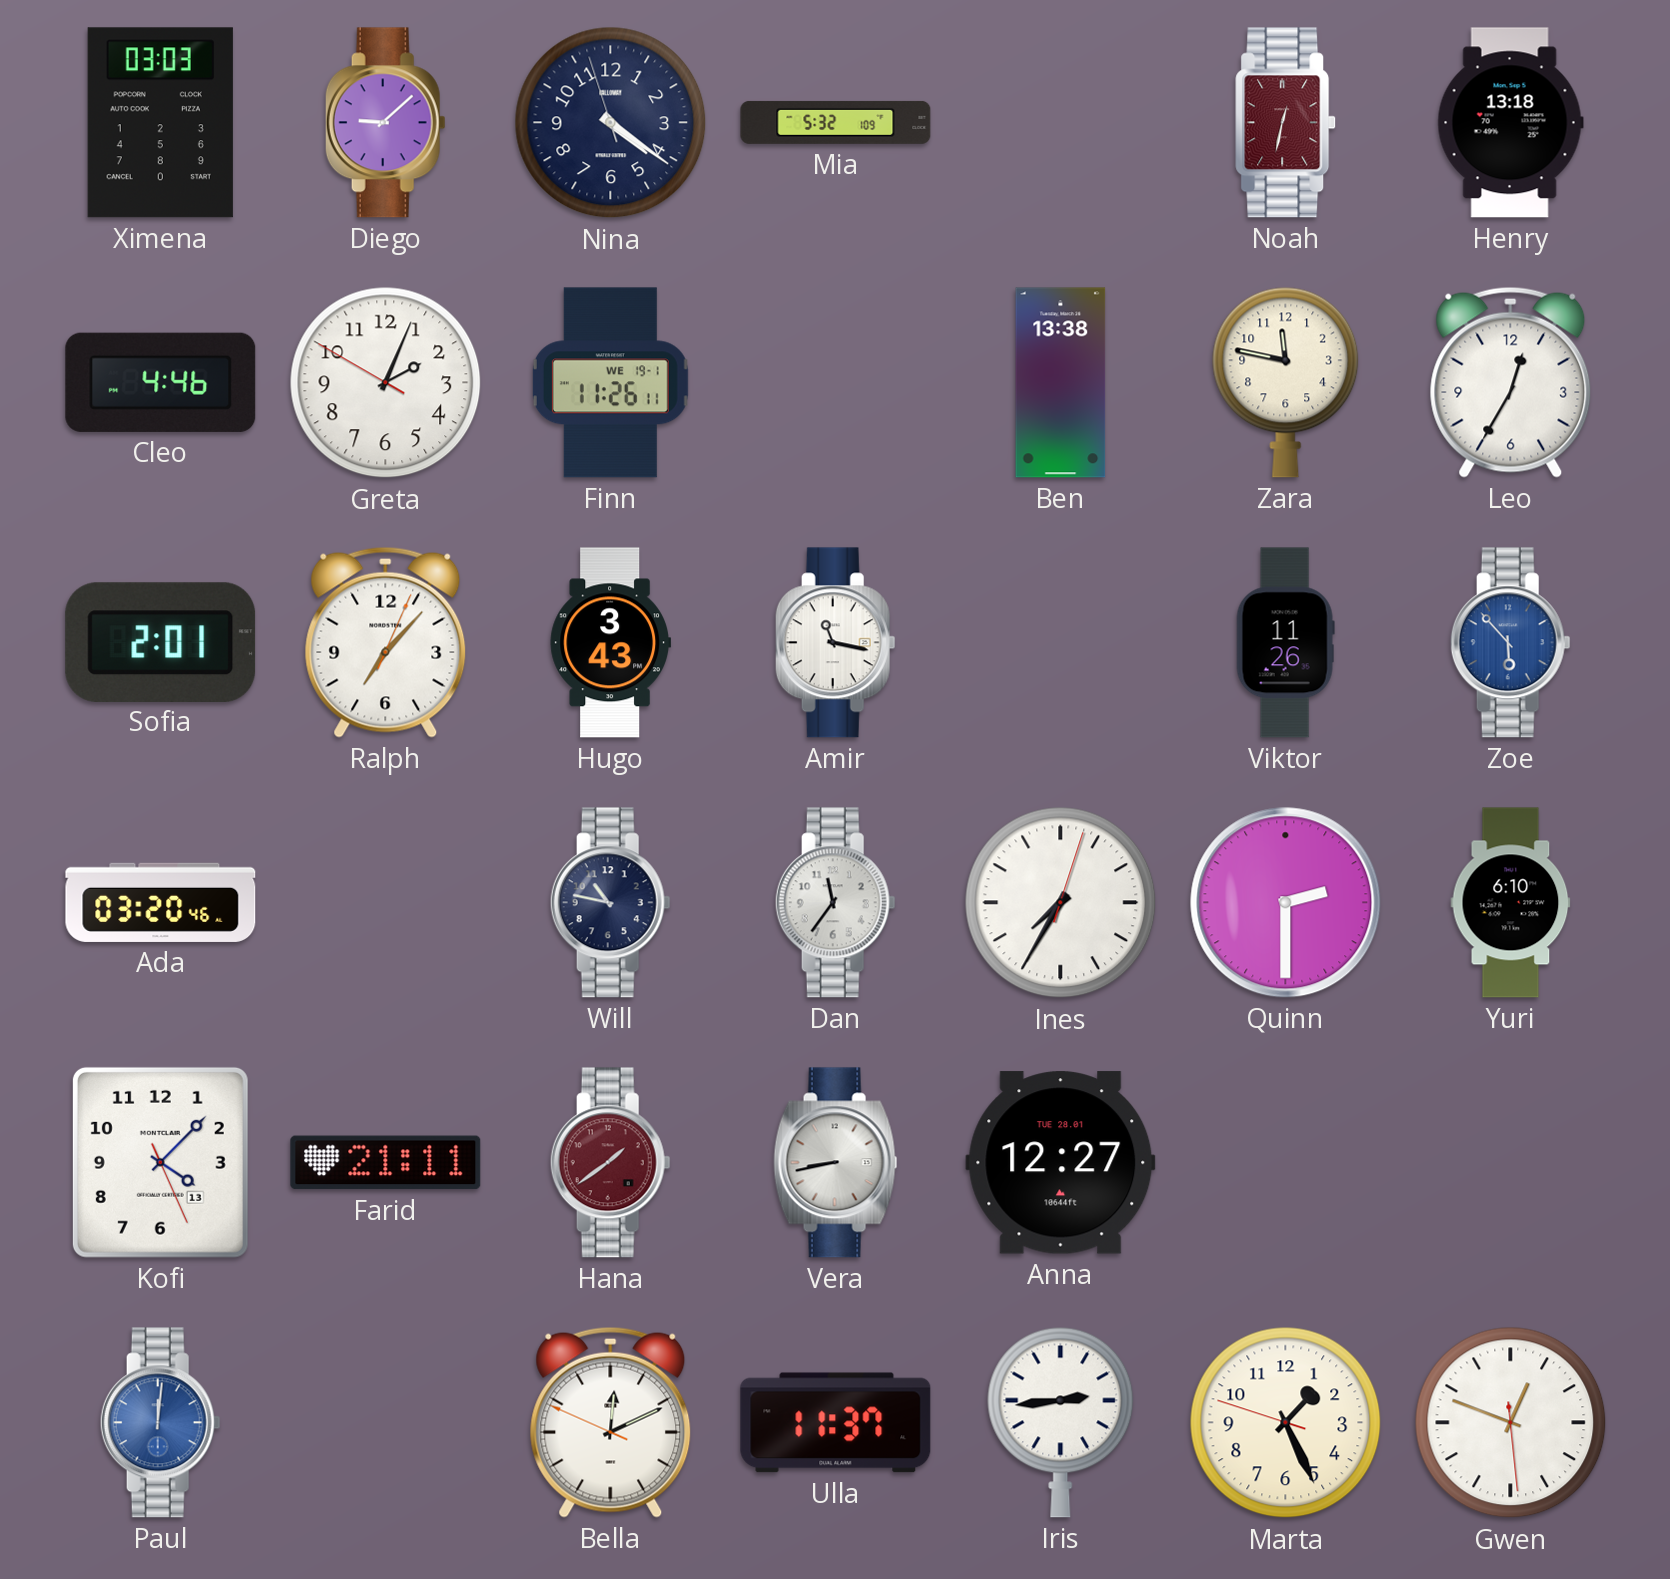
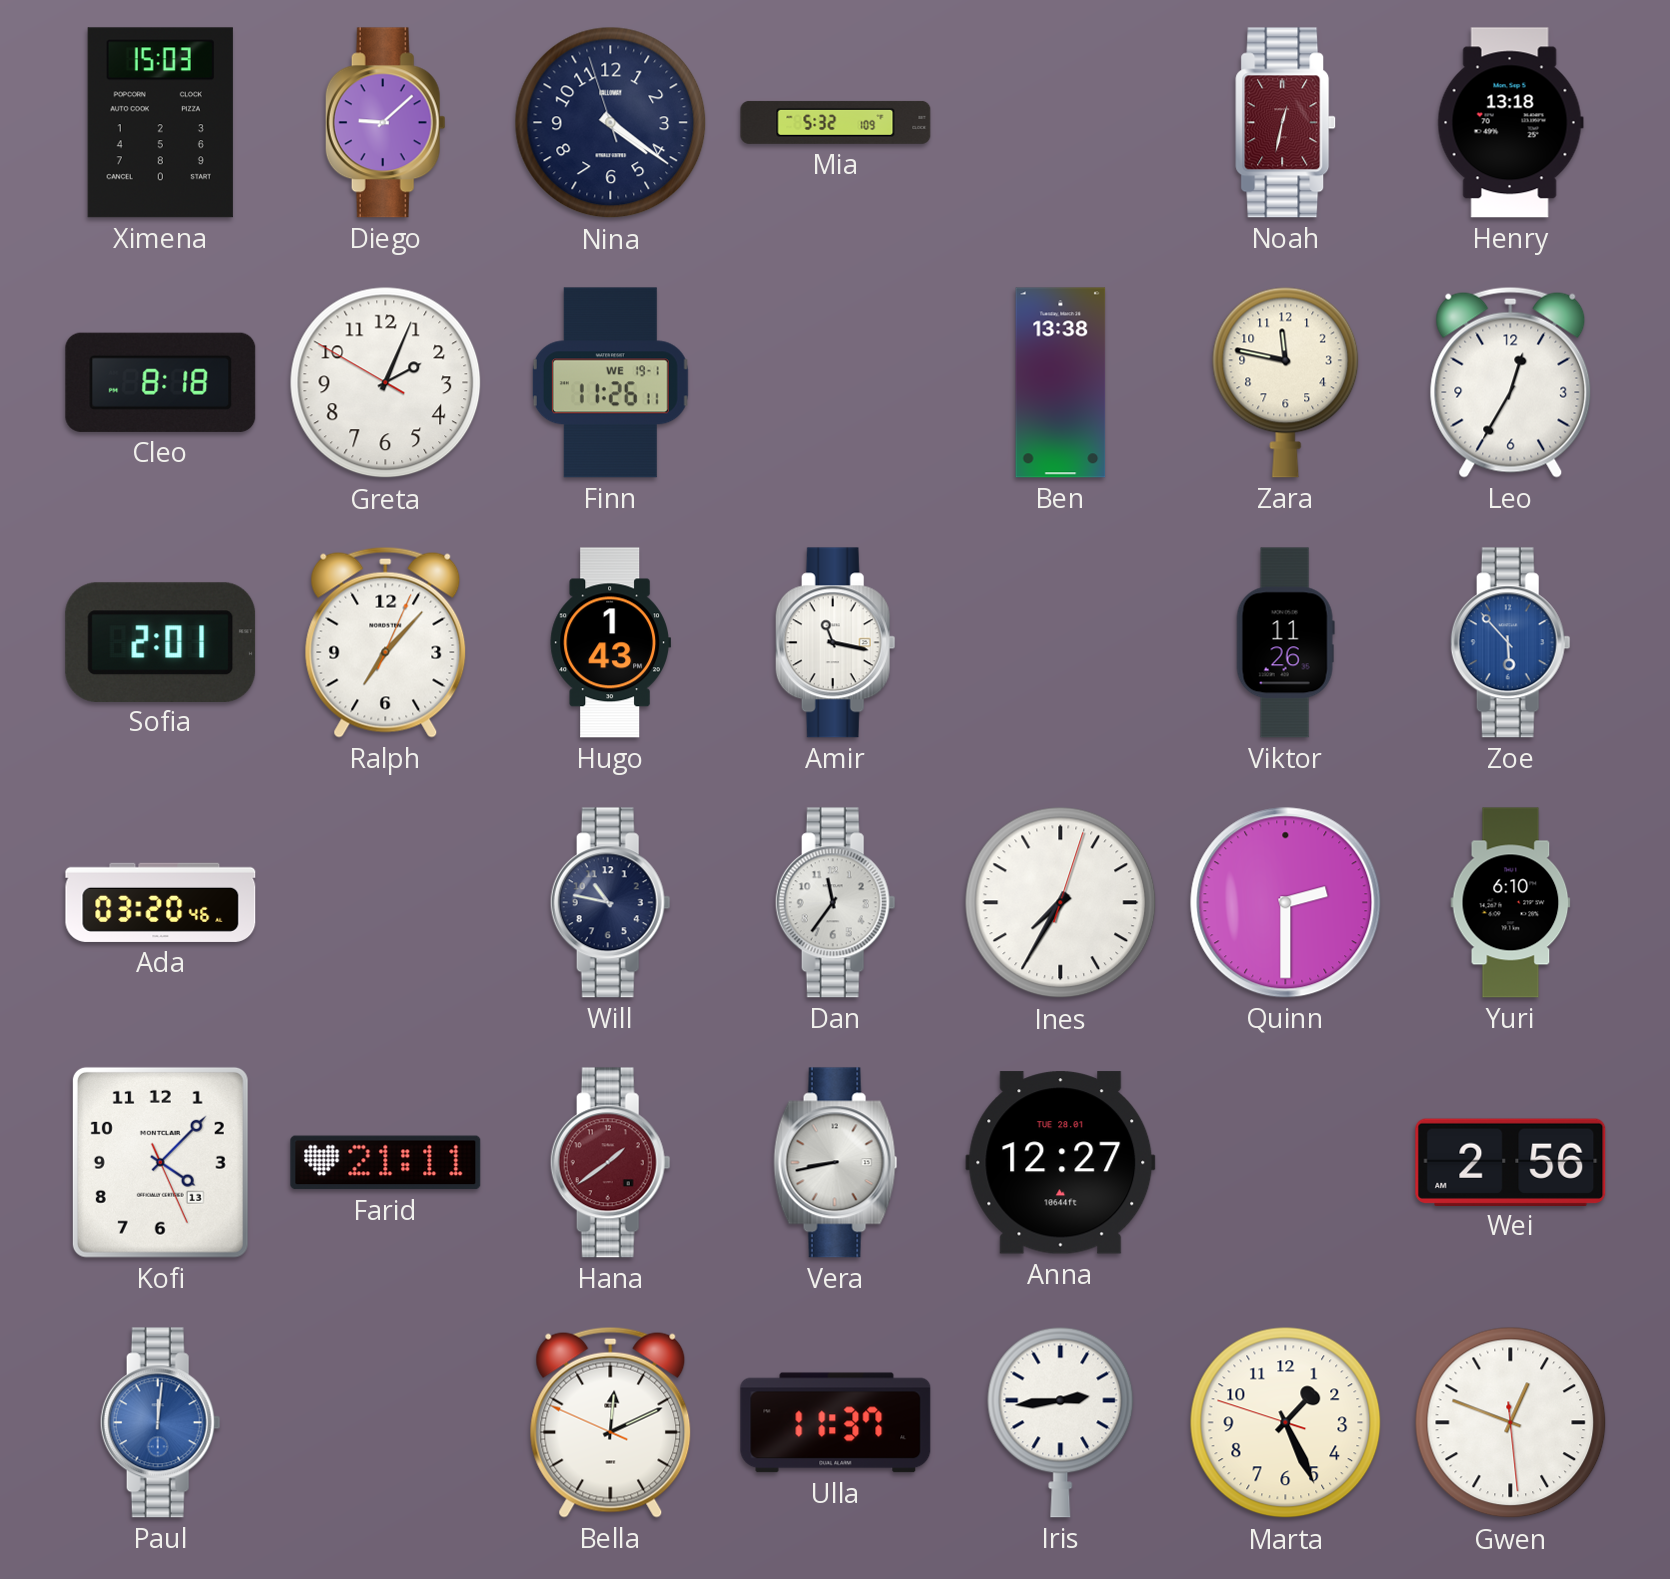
Ximena: 03:03 -> 15:03 (160, 123)
Cleo: 4:46 -> 8:18 (161, 382)
Hugo: 3:43 -> 1:43 (610, 643)
Wei: none -> 2:56 (1511, 1162)
